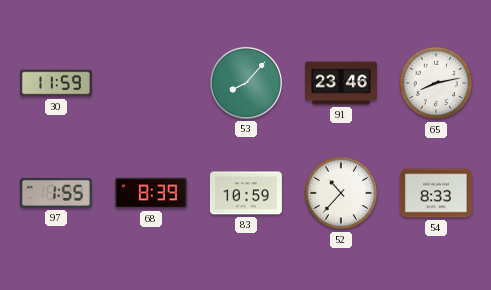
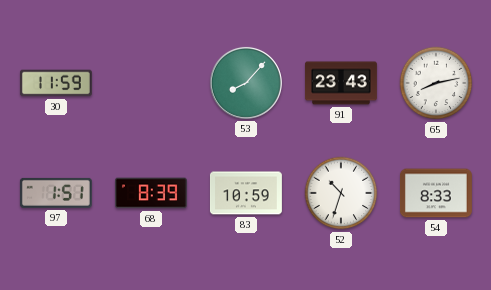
91: 23:46 -> 23:43 (341, 83)
97: 1:55 -> 1:51 (56, 193)
52: 10:37 -> 10:33 (341, 193)
